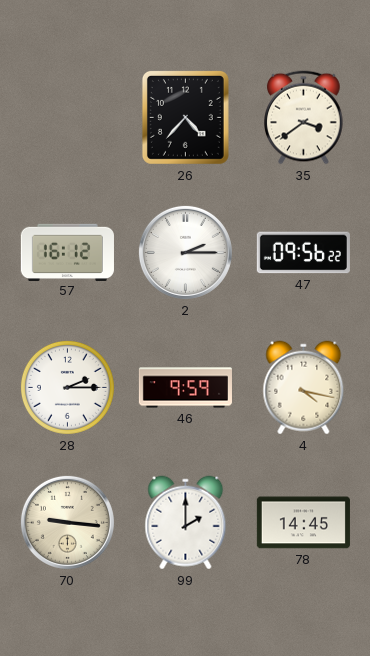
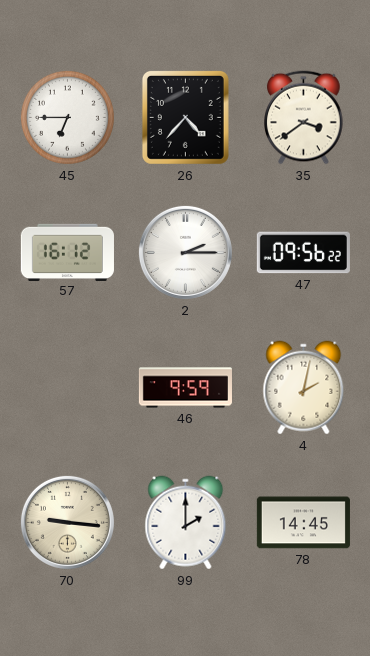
45: none -> 6:45 (67, 117)
28: 2:15 -> none (67, 387)
4: 4:17 -> 2:02 (304, 388)
